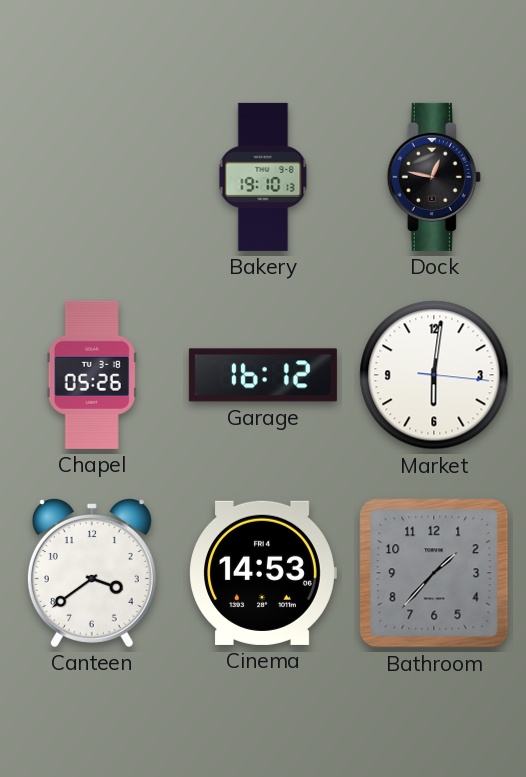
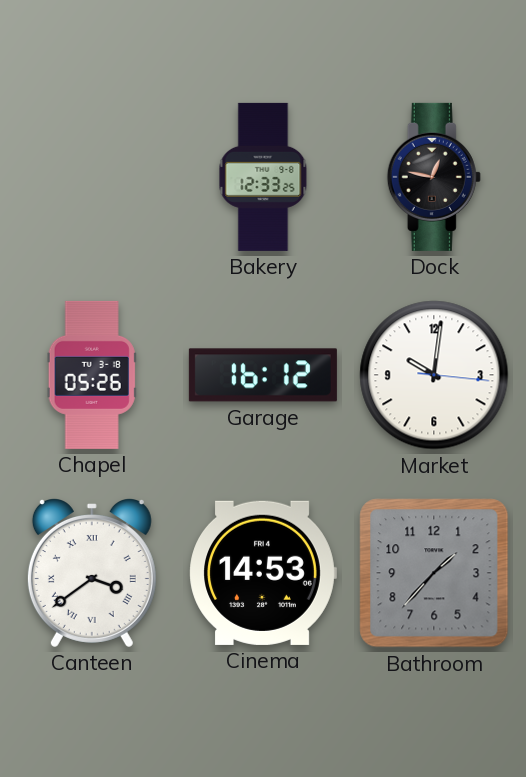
Bakery: 19:10 -> 12:33 (263, 177)
Market: 6:01 -> 10:01 (434, 375)
Canteen numerals: Arabic -> Roman (92, 573)
